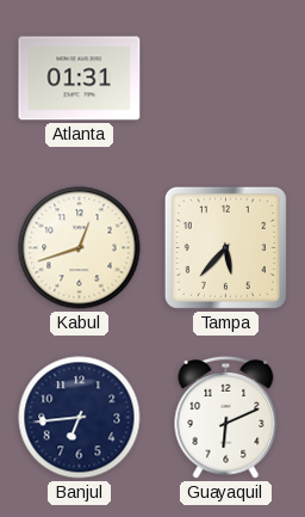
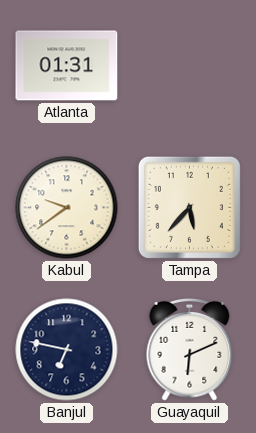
Kabul: 12:42 -> 9:39 (67, 208)
Banjul: 6:44 -> 6:47 (67, 350)
